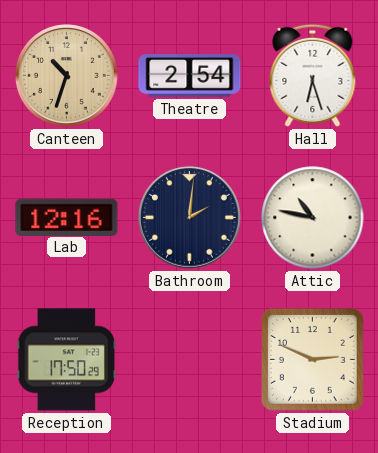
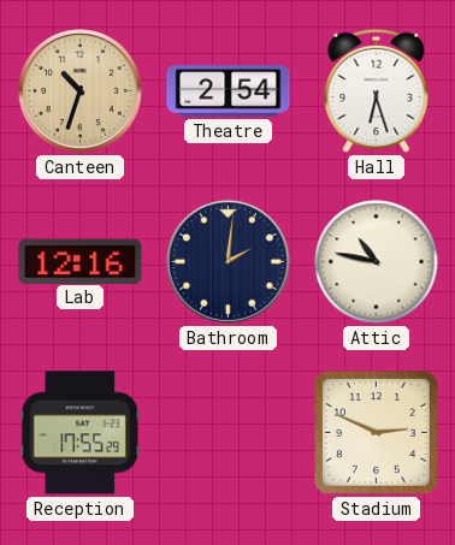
Reception: 17:50 -> 17:55 (81, 433)
